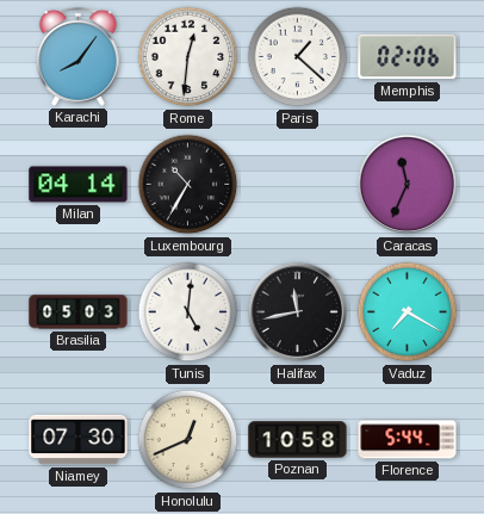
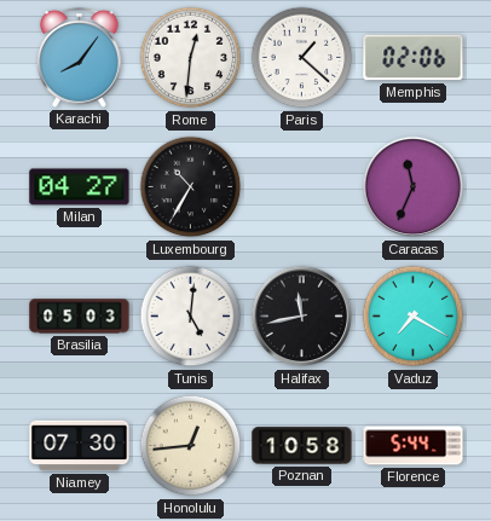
Milan: 04:14 -> 04:27 (80, 187)
Honolulu: 12:41 -> 12:44 (191, 446)
